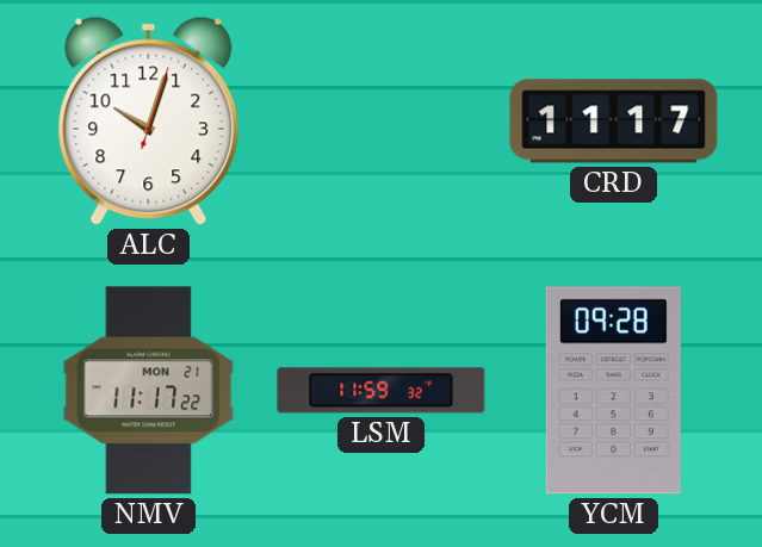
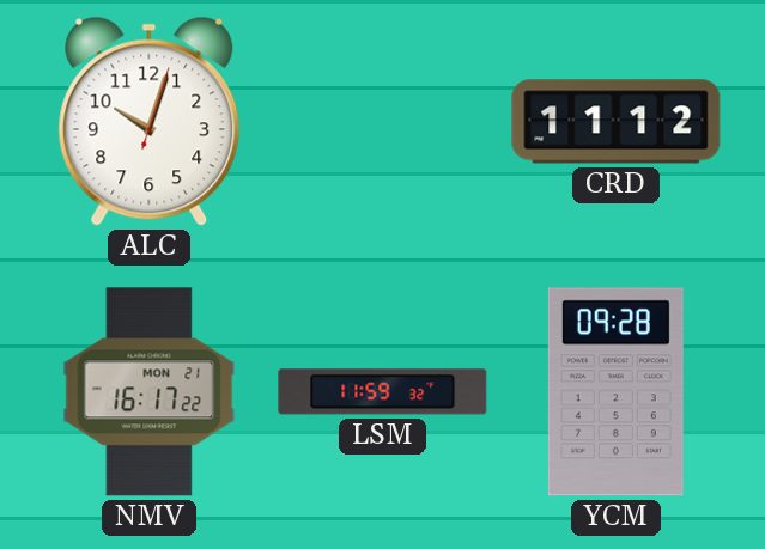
CRD: 11:17 -> 11:12 (617, 122)
NMV: 11:17 -> 16:17 (150, 392)
